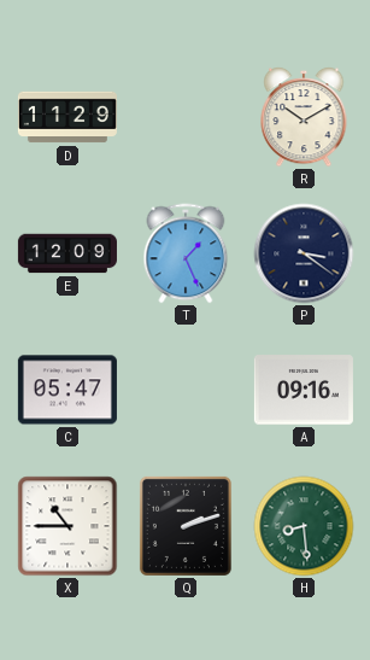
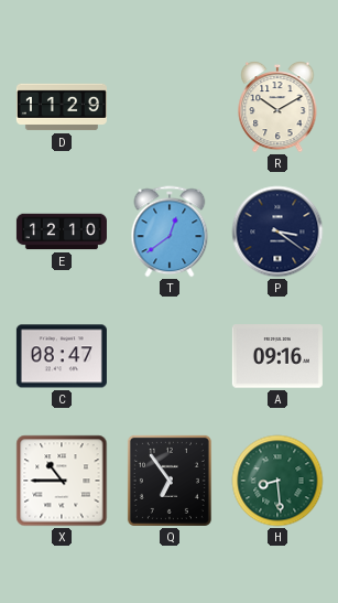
E: 12:09 -> 12:10 (62, 231)
T: 1:26 -> 12:39 (170, 231)
C: 05:47 -> 08:47 (62, 356)
Q: 2:12 -> 6:54 (170, 481)
